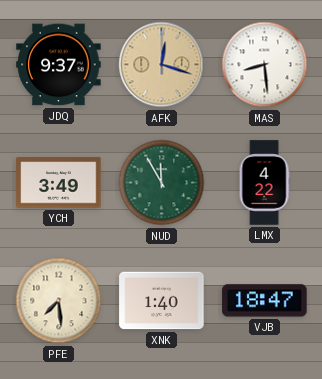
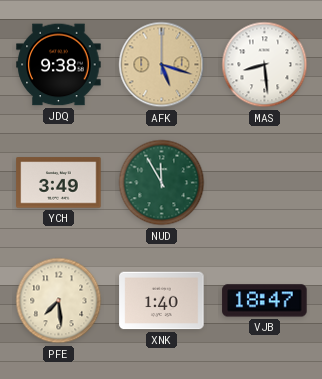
JDQ: 9:37 -> 9:38 (59, 65)
AFK: 12:18 -> 5:18 (162, 65)
LMX: 4:22 -> none (264, 183)
